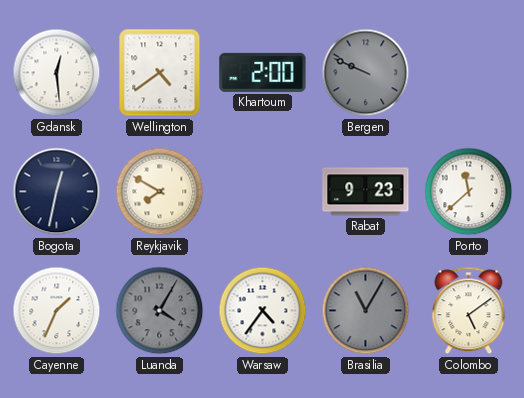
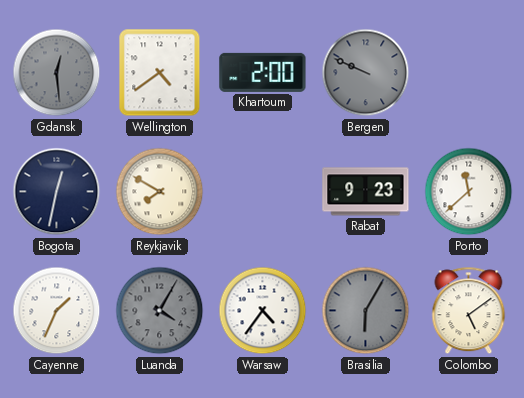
Gdansk dial: white -> grey (57, 73)
Brasilia: 11:05 -> 6:05 (366, 311)
